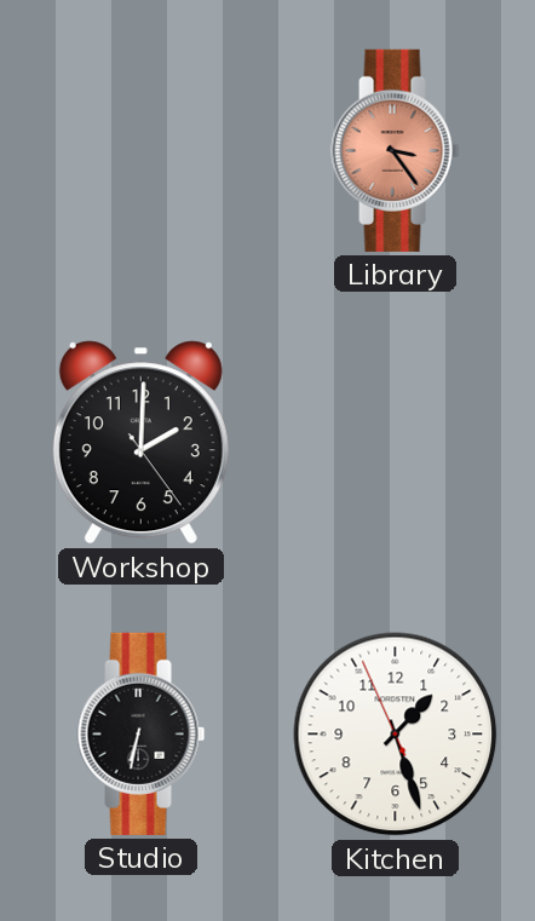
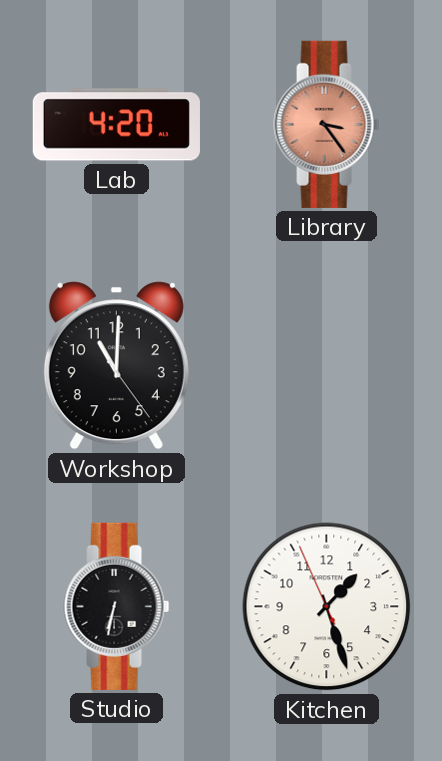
Lab: none -> 4:20 (116, 125)
Workshop: 2:00 -> 11:00 (116, 366)
